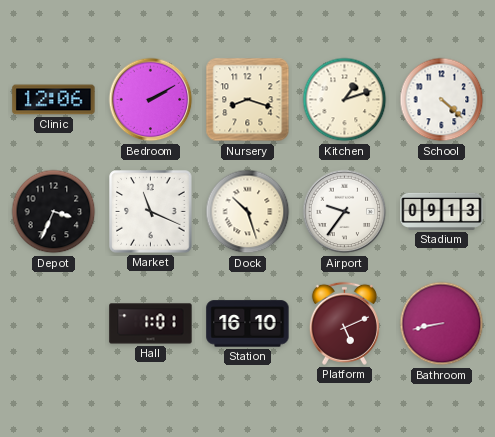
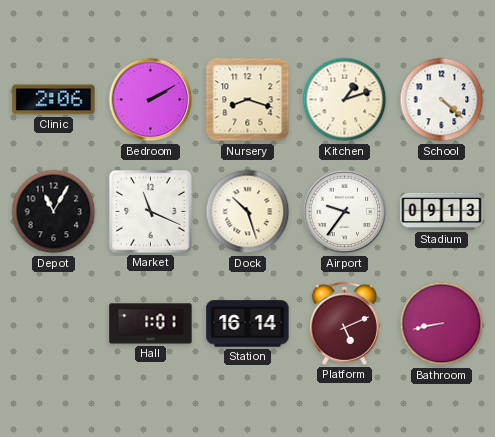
Clinic: 12:06 -> 2:06 (54, 100)
Depot: 3:34 -> 11:05 (54, 212)
Station: 16:10 -> 16:14 (248, 324)
